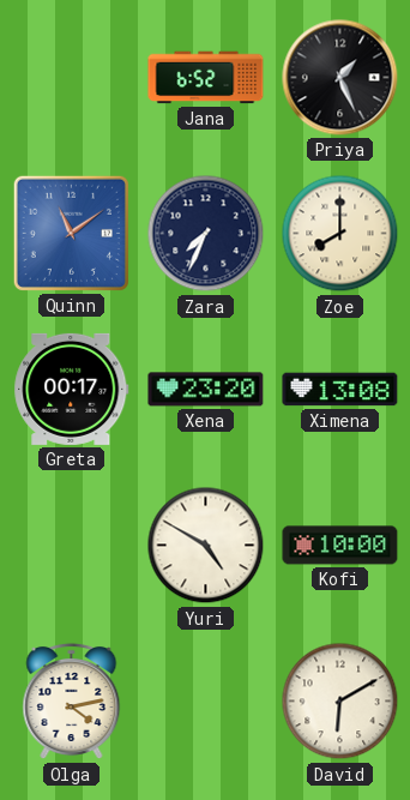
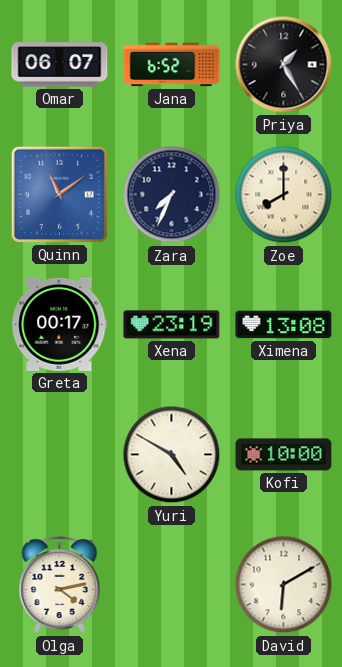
Omar: none -> 06:07 (60, 65)
Priya: 1:26 -> 1:25 (284, 65)
Xena: 23:20 -> 23:19 (172, 325)
